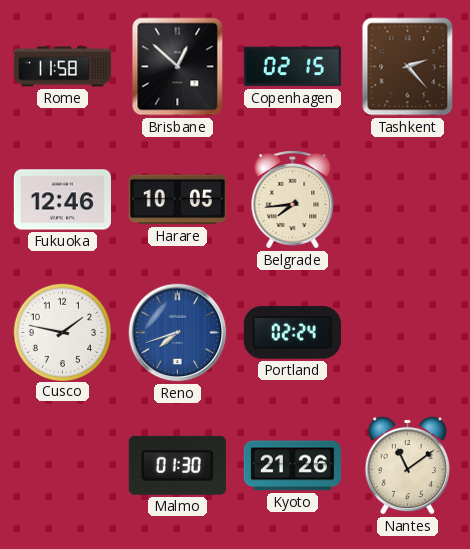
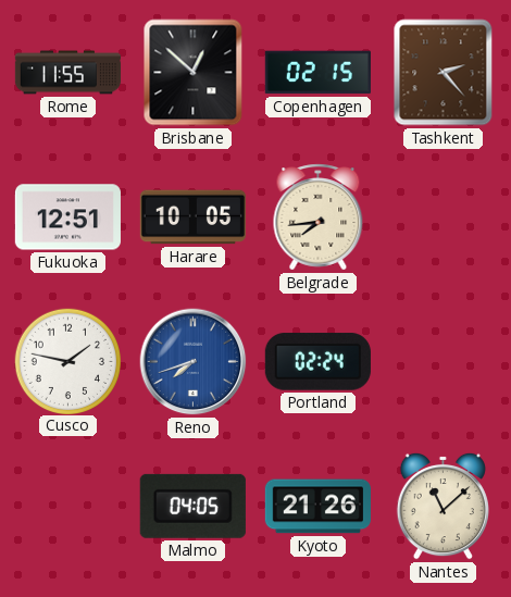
Rome: 11:58 -> 11:55 (68, 73)
Fukuoka: 12:46 -> 12:51 (67, 217)
Malmo: 01:30 -> 04:05 (192, 506)
Nantes: 11:09 -> 11:08 (443, 506)
